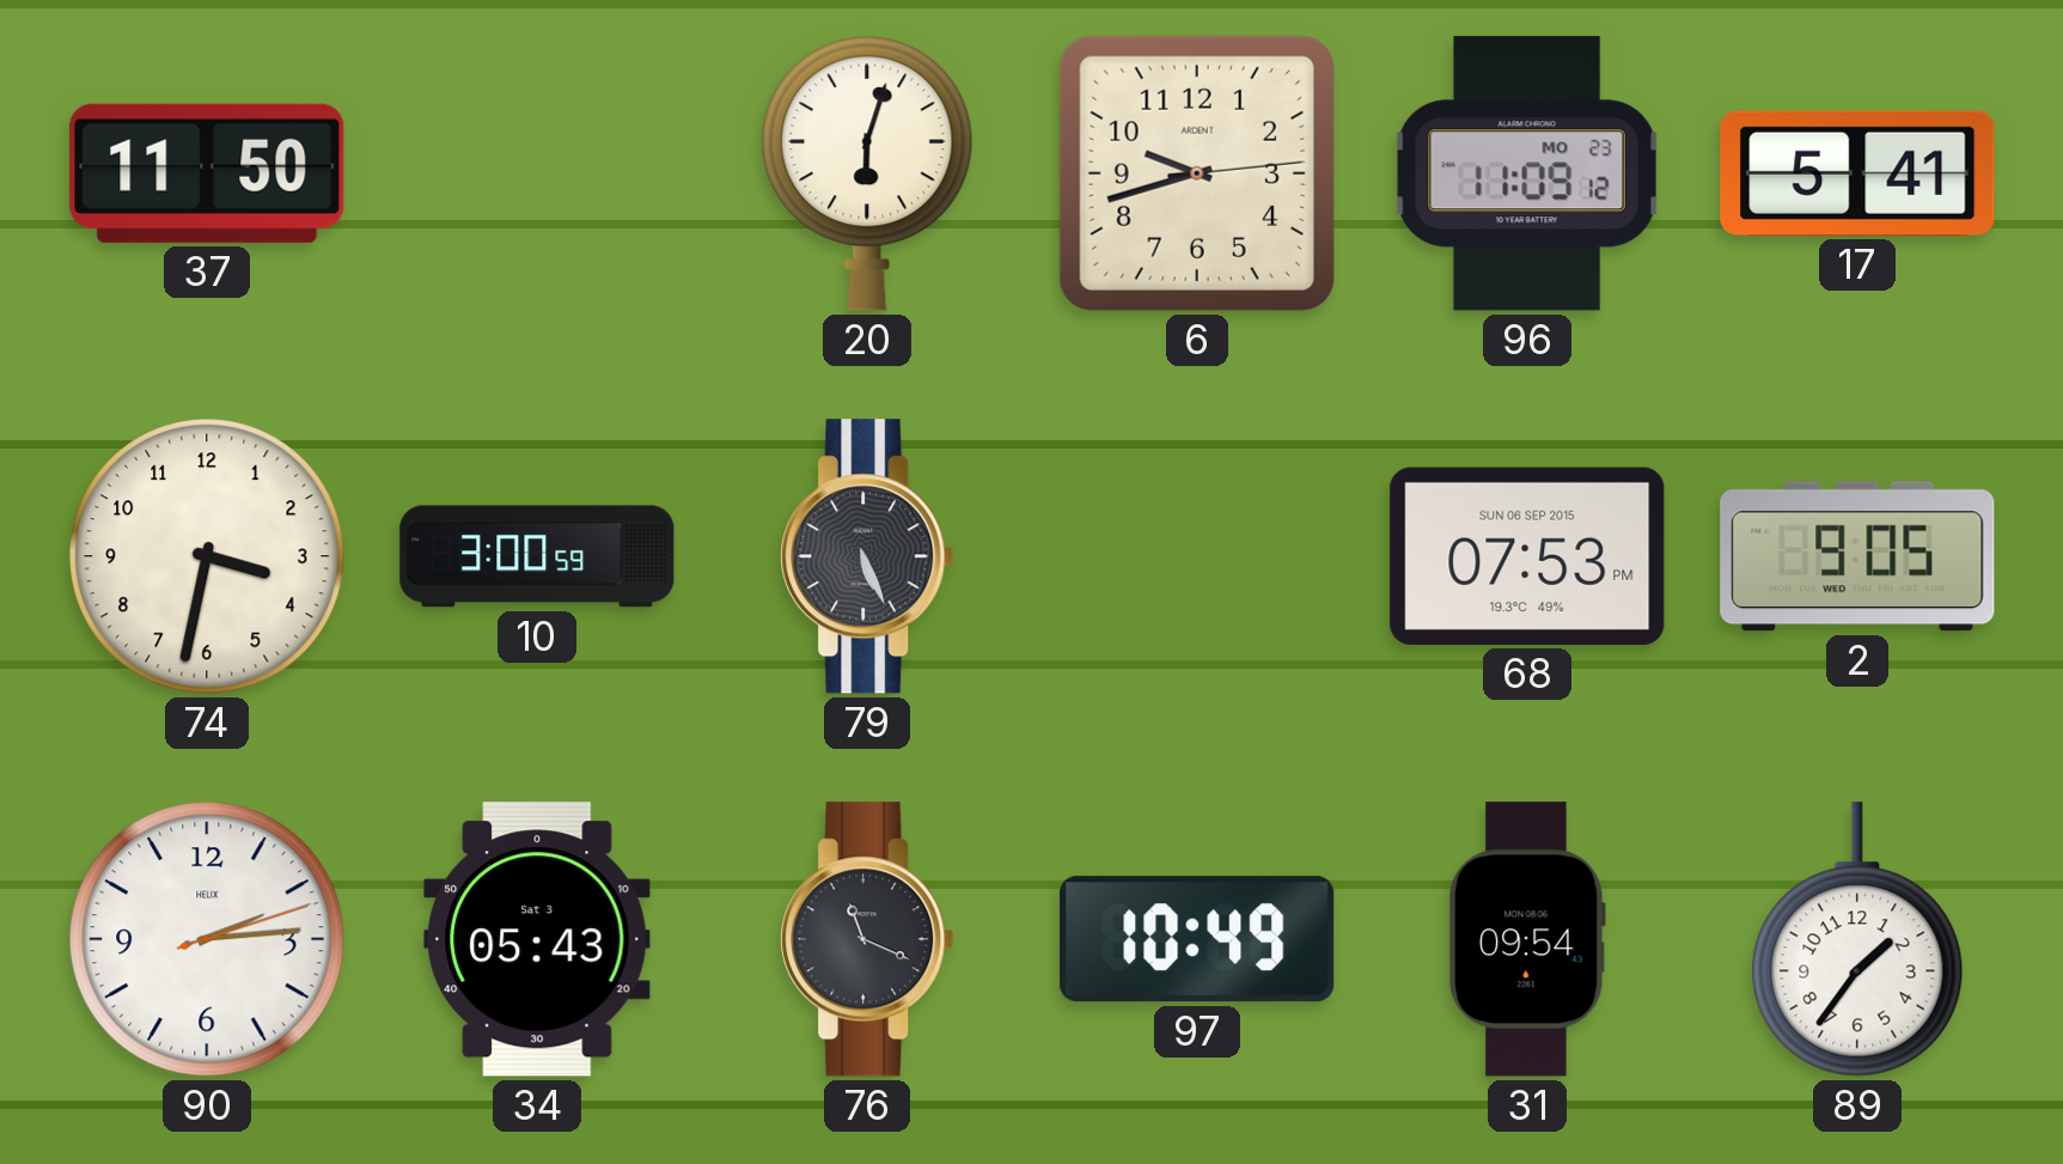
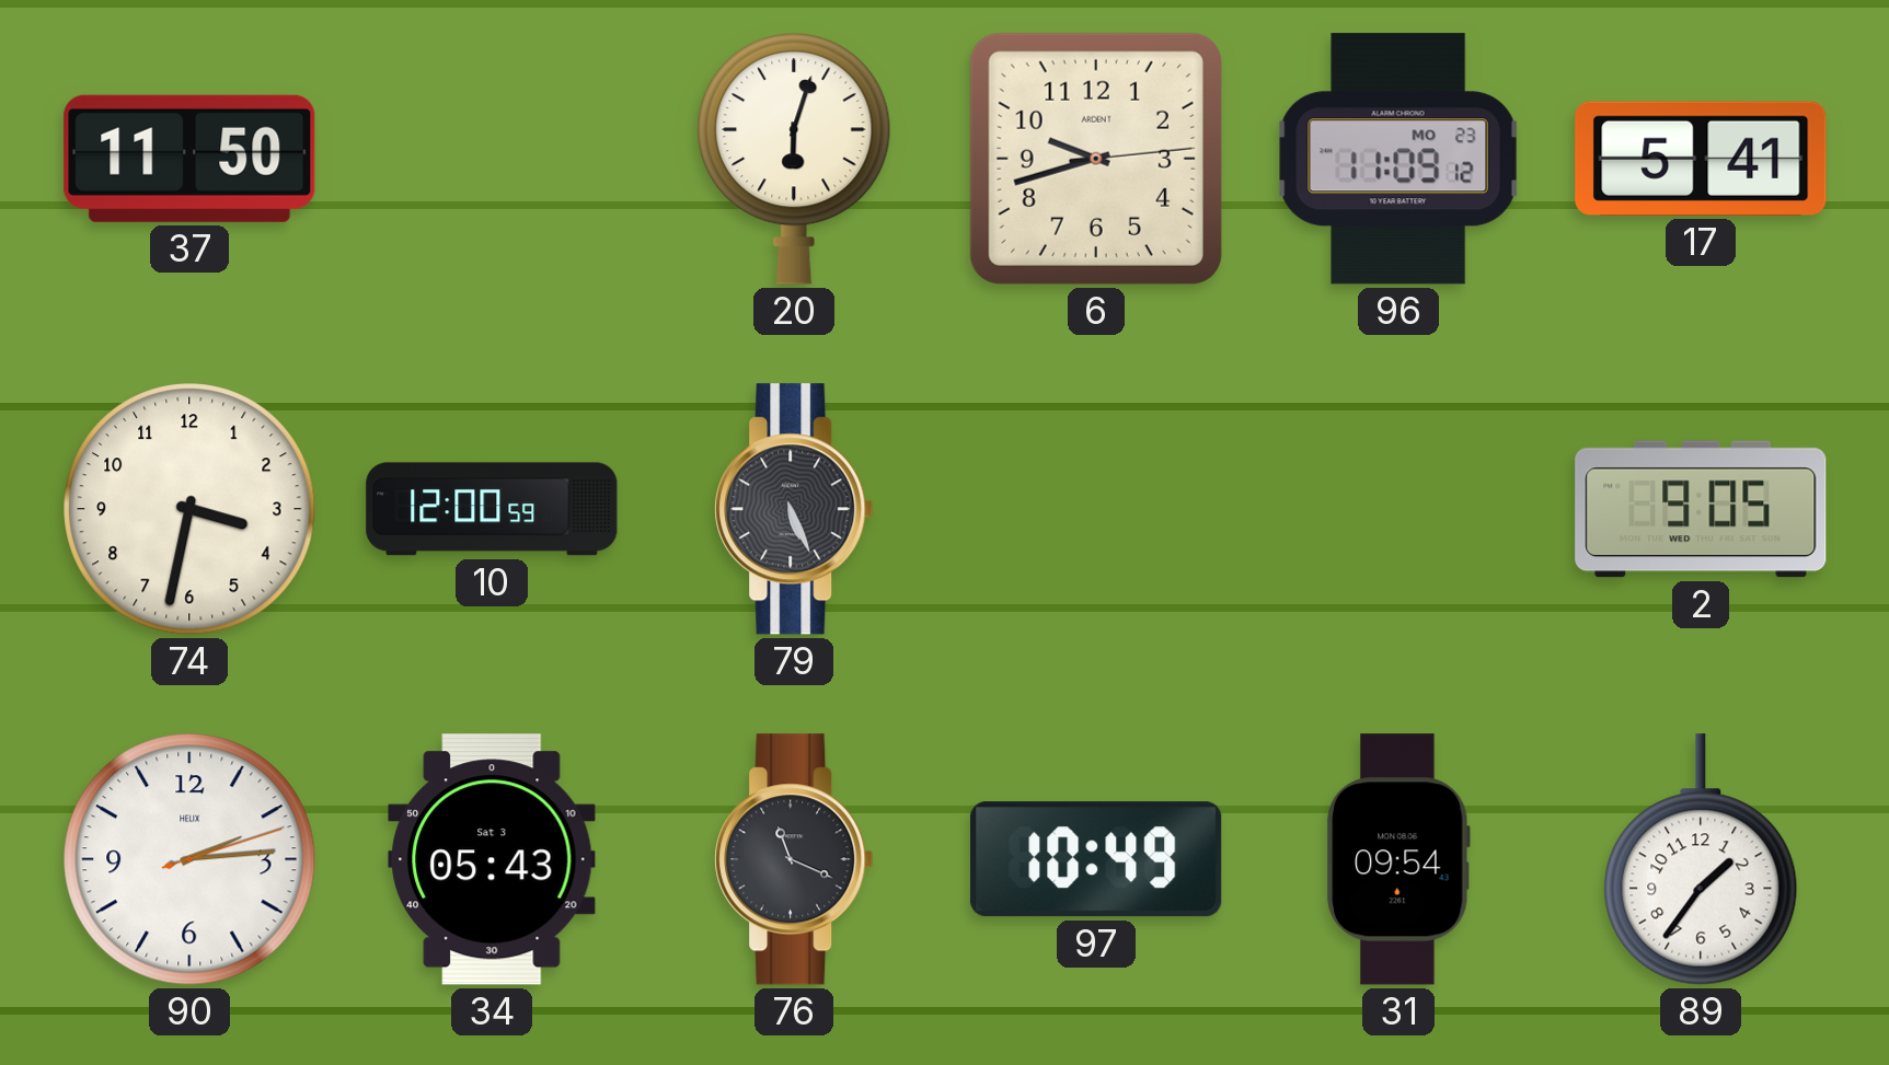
10: 3:00 -> 12:00 (492, 509)
68: 07:53 -> none (1527, 556)
